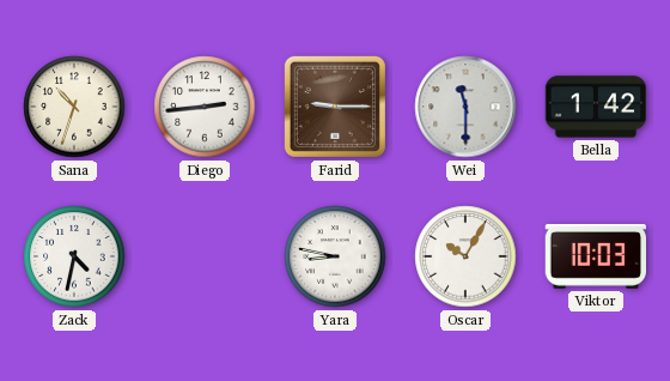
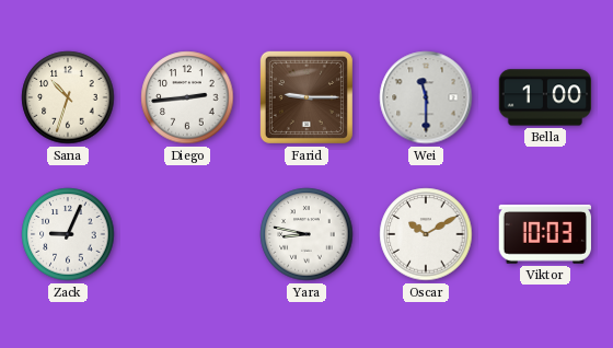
Bella: 1:42 -> 1:00 (545, 97)
Zack: 4:32 -> 9:04 (68, 234)
Oscar: 10:05 -> 10:10 (426, 234)
